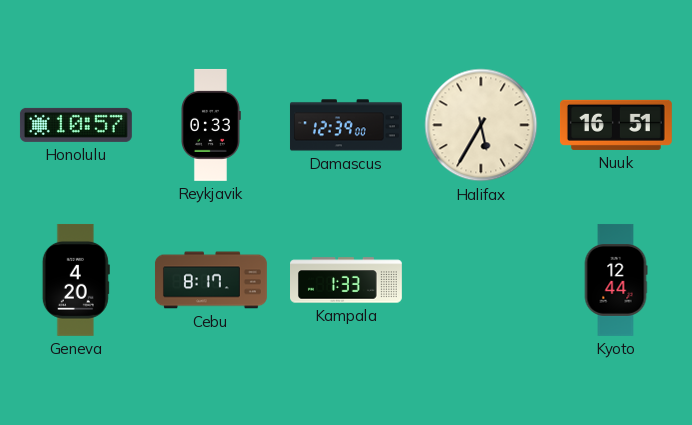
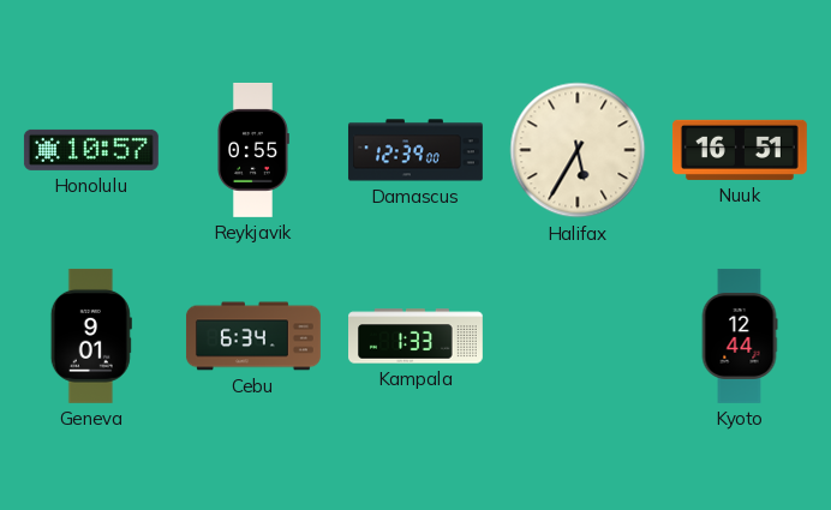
Reykjavik: 0:33 -> 0:55 (253, 150)
Geneva: 4:20 -> 9:01 (91, 336)
Cebu: 8:17 -> 6:34 (253, 336)
